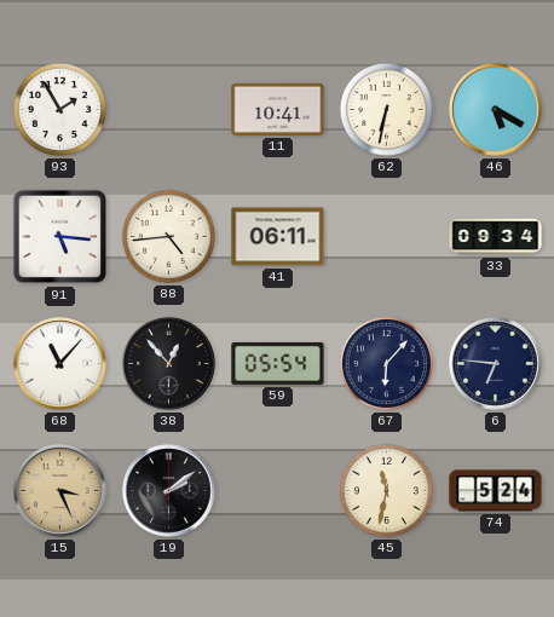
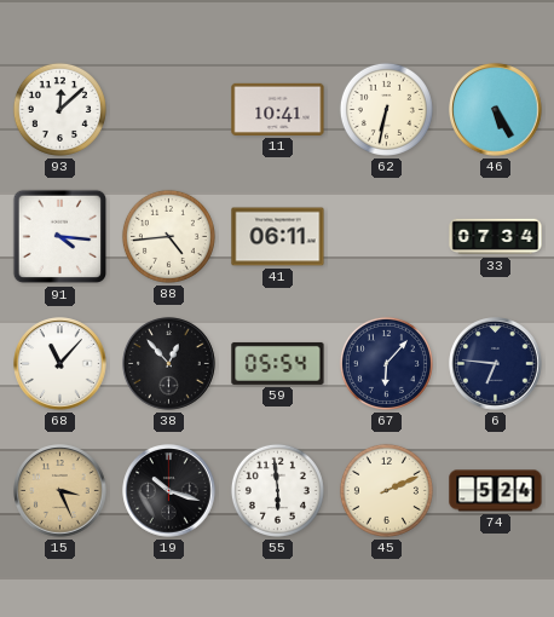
93: 1:55 -> 12:08 (59, 109)
46: 5:20 -> 5:25 (496, 110)
91: 5:16 -> 4:16 (60, 237)
33: 09:34 -> 07:34 (496, 237)
19: 2:09 -> 10:18 (169, 491)
55: none -> 5:59 (277, 490)
45: 11:32 -> 2:11 (386, 490)
